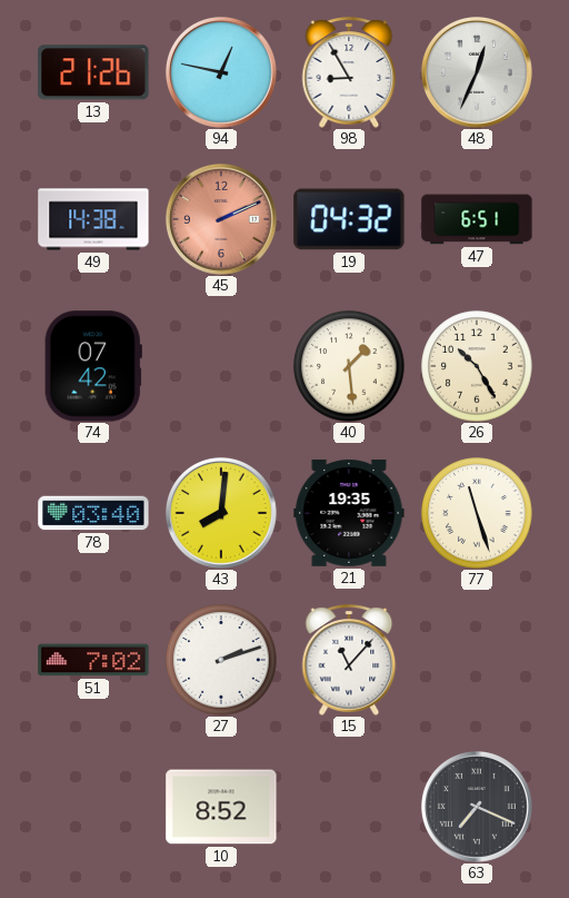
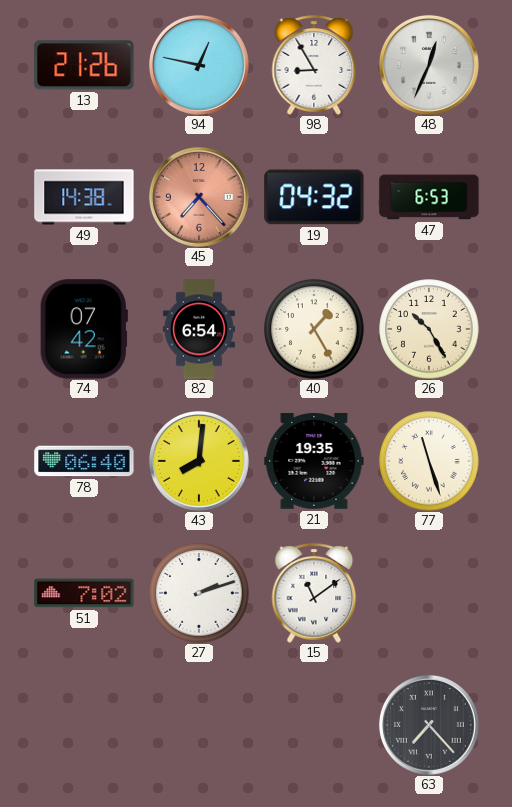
45: 2:11 -> 7:23 (199, 197)
47: 6:51 -> 6:53 (429, 197)
82: none -> 6:54 (199, 329)
40: 1:29 -> 1:25 (314, 329)
78: 03:40 -> 06:40 (84, 461)
15: 11:07 -> 11:09 (314, 593)
10: 8:52 -> none (221, 807)
63: 7:19 -> 7:23 (429, 725)
